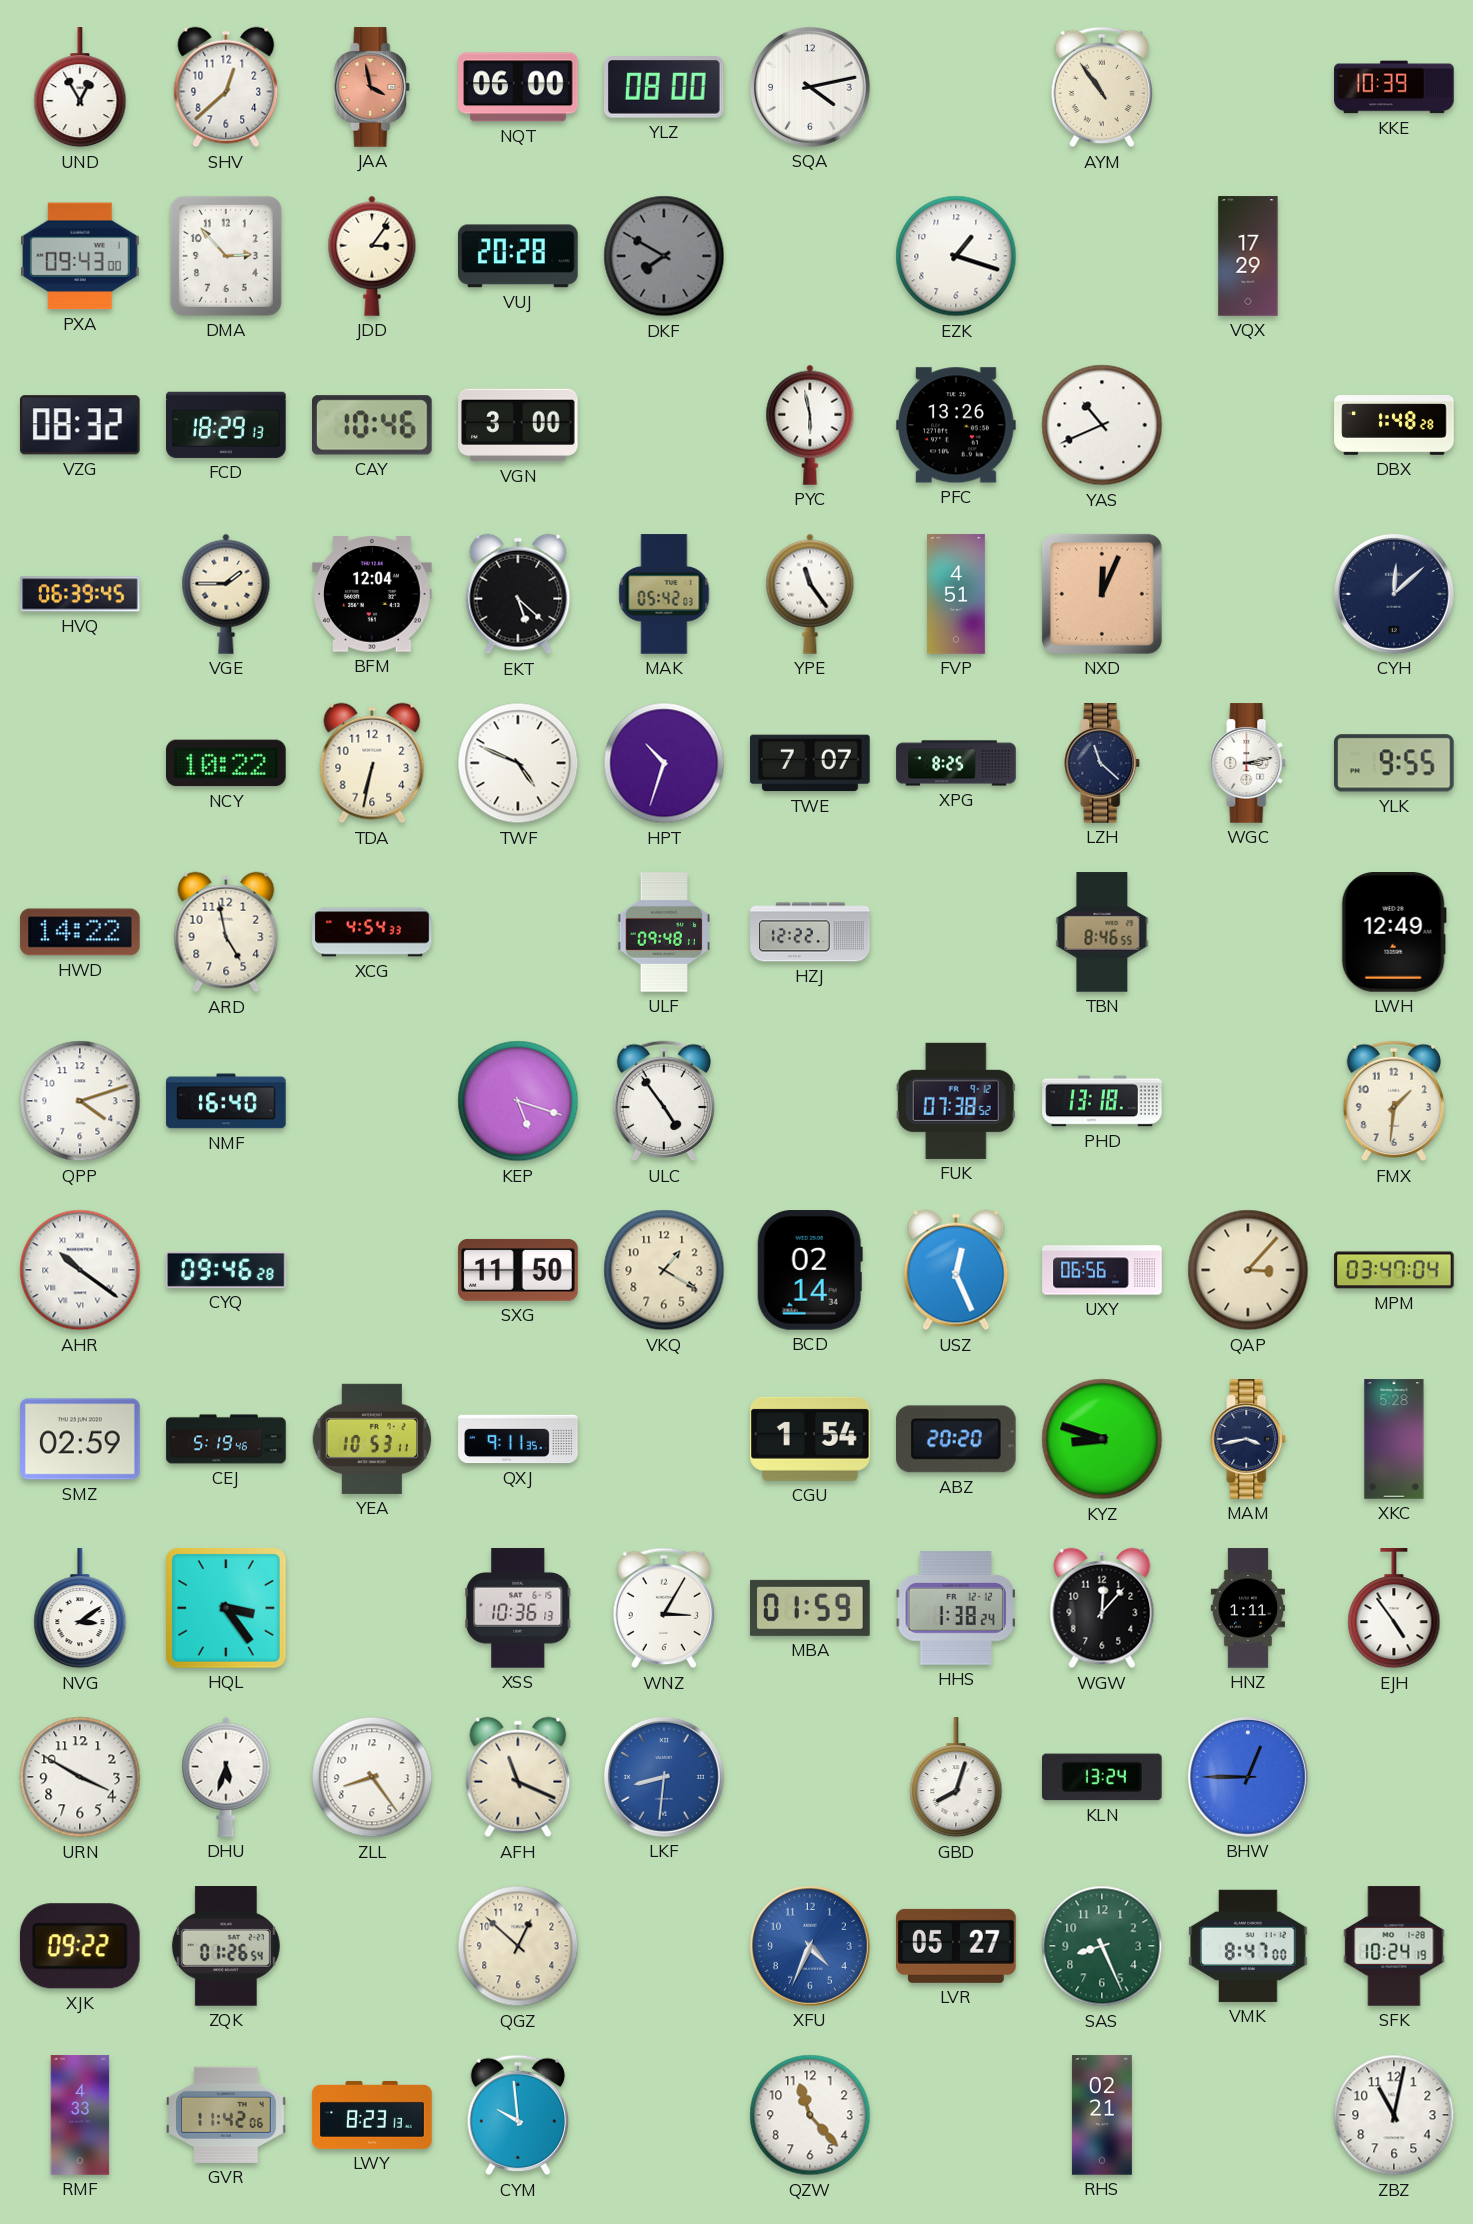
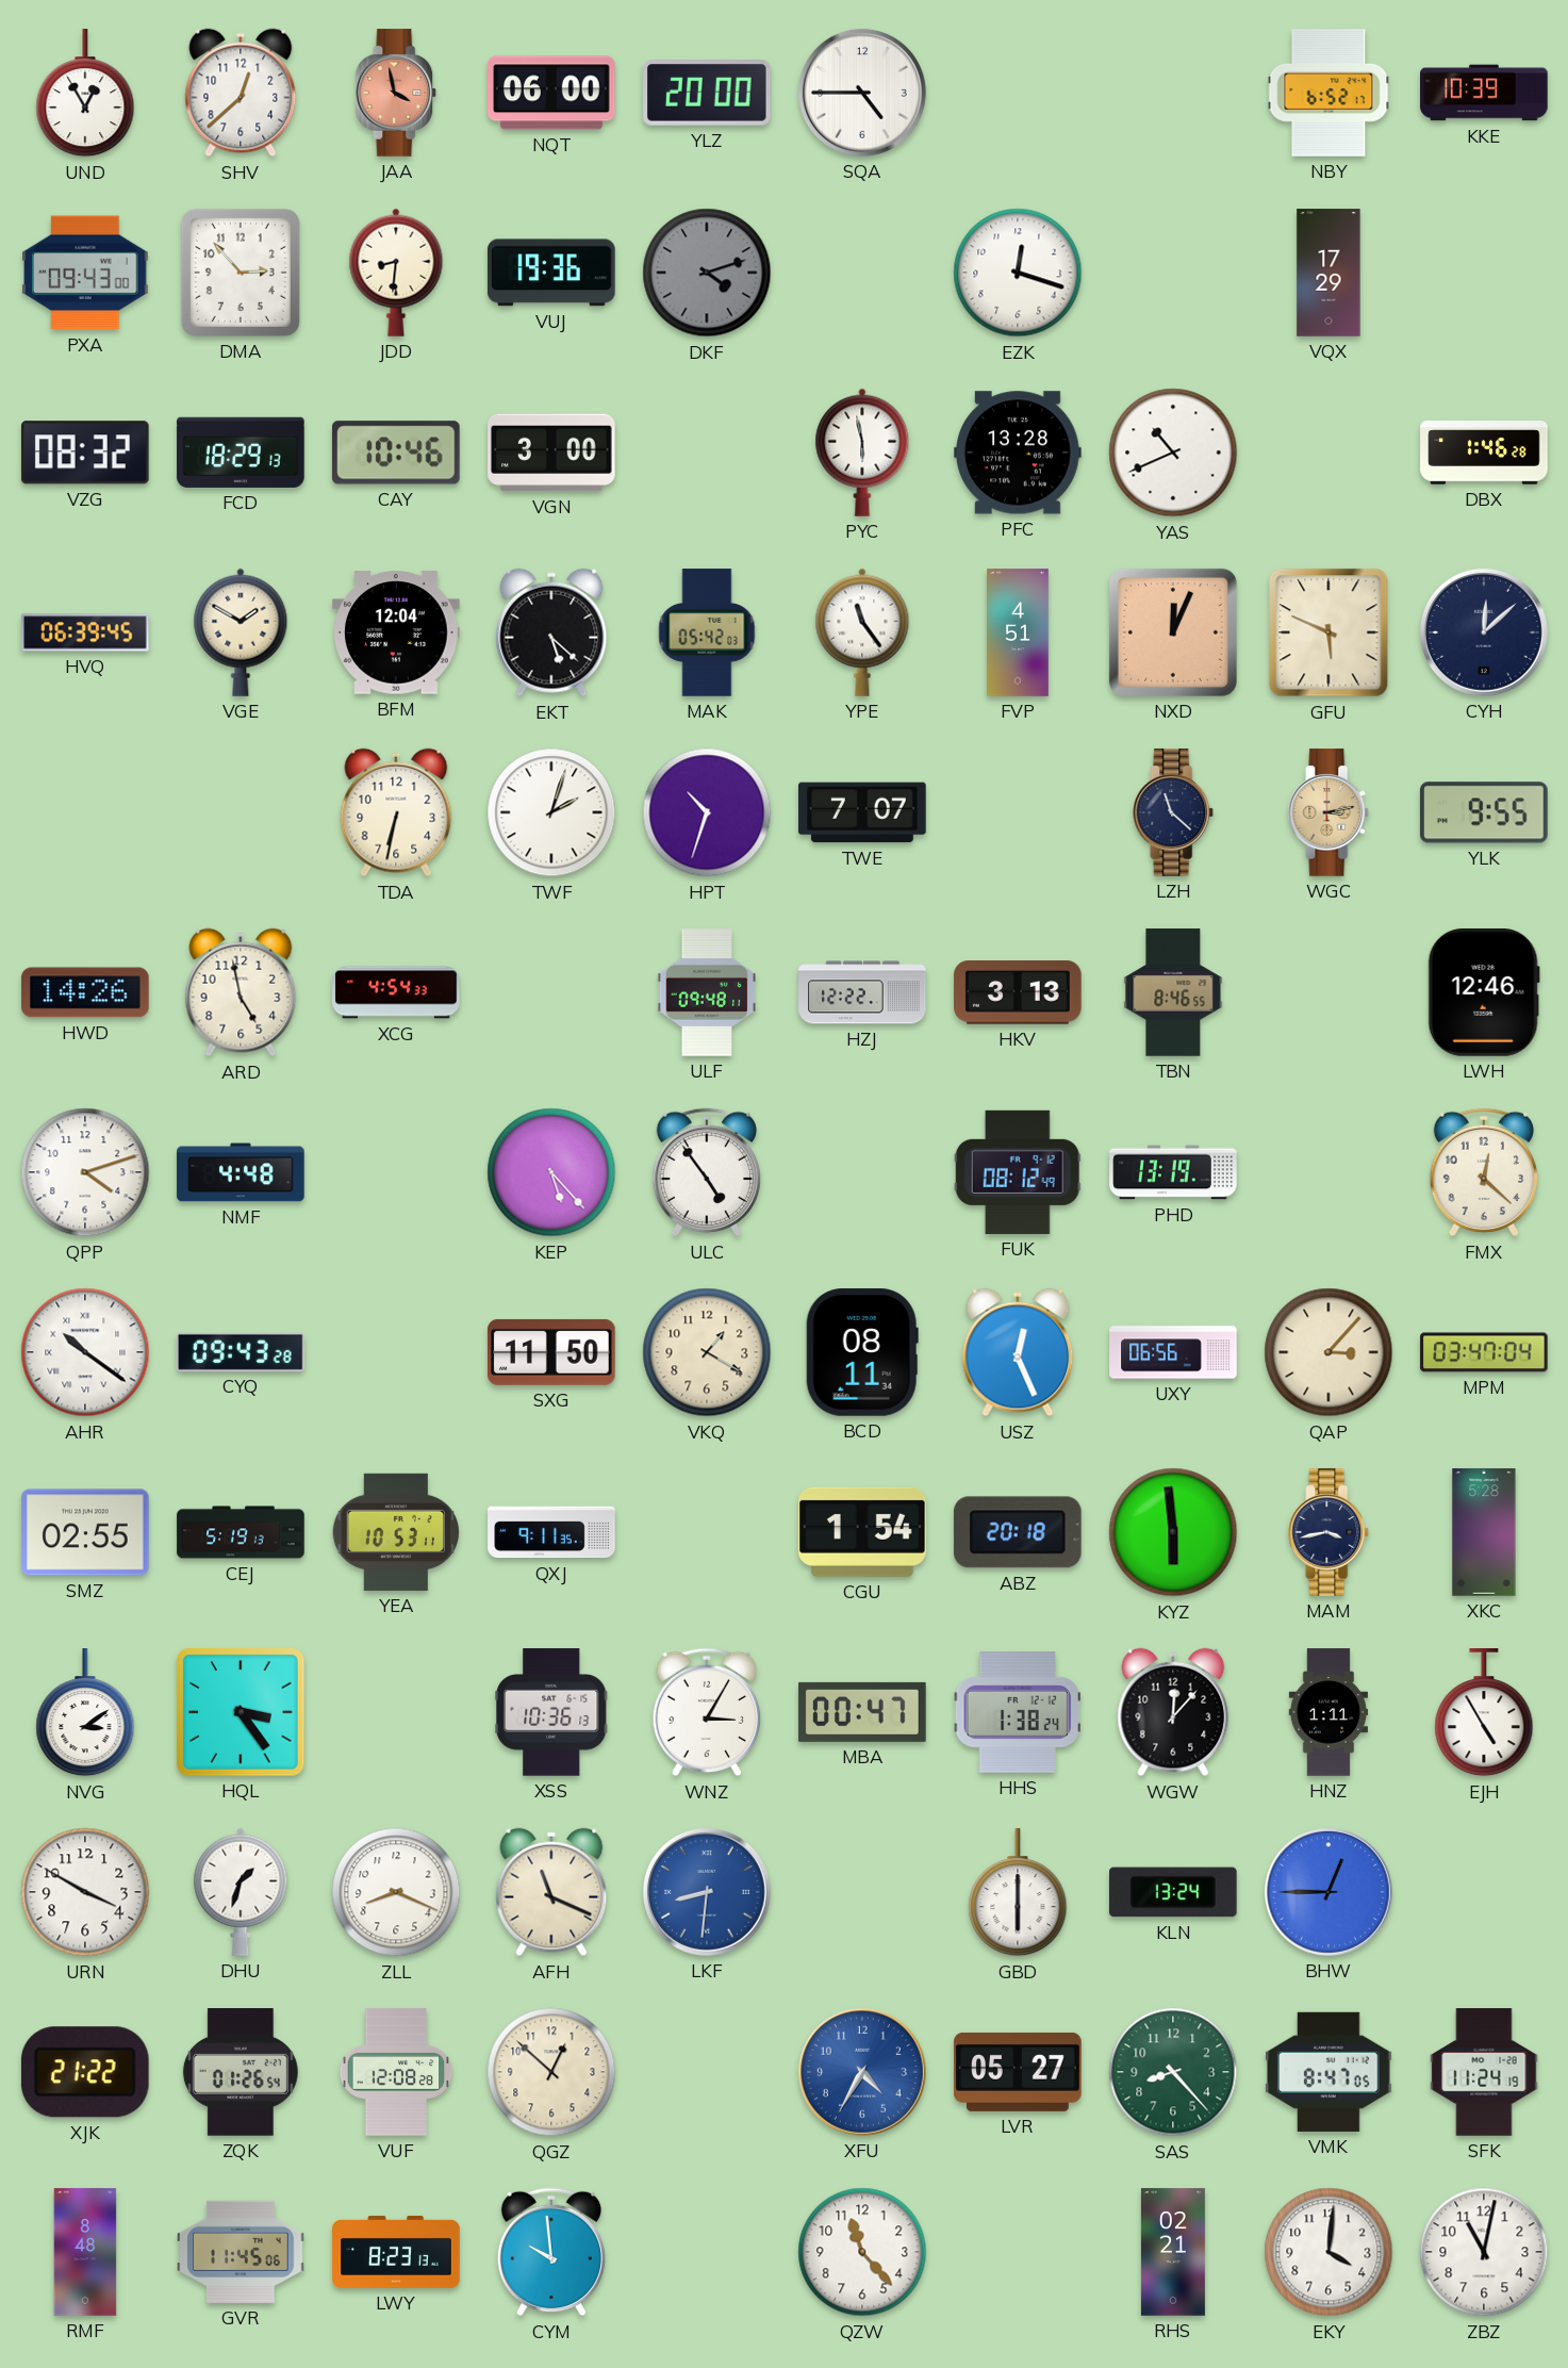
YLZ: 08:00 -> 20:00 (708, 94)
SQA: 4:13 -> 4:45 (862, 93)
AYM: 10:54 -> none (1101, 87)
NBY: none -> 6:52 (1328, 93)
JDD: 3:06 -> 8:31 (396, 273)
VUJ: 20:28 -> 19:36 (552, 273)
DKF: 7:50 -> 4:12 (707, 273)
EZK: 1:18 -> 12:18 (1018, 273)
PFC: 13:26 -> 13:28 (1018, 453)
DBX: 1:48 -> 1:46 (1484, 453)
VGE: 1:45 -> 1:50 (241, 632)
GFU: none -> 5:49 (1328, 632)
NCY: 10:22 -> none (227, 763)
TWF: 4:49 -> 2:03 (551, 812)
XPG: 8:25 -> none (956, 763)
WGC dial: white -> champagne (1328, 812)
HWD: 14:22 -> 14:26 (85, 992)
HKV: none -> 3:13 (1018, 992)
LWH: 12:49 -> 12:46 (1484, 993)
NMF: 16:40 -> 4:48 (241, 1172)
KEP: 5:18 -> 5:23 (551, 1172)
FUK: 07:38 -> 08:12 (1018, 1172)
PHD: 13:18 -> 13:19 (1173, 1172)
FMX: 1:31 -> 12:22 (1483, 1172)
CYQ: 09:46 -> 09:43 (242, 1352)
BCD: 02:14 -> 08:11 (862, 1352)
SMZ: 02:59 -> 02:55 (85, 1532)
CEJ: 5:19:46 -> 5:19:13 (241, 1532)
ABZ: 20:20 -> 20:18 (1018, 1532)
KYZ: 8:48 -> 5:59 (1173, 1532)
MBA: 01:59 -> 00:47 (862, 1712)
EJH: 4:54 -> 4:55 (1484, 1713)
DHU: 5:33 -> 1:33 (241, 1892)
ZLL: 8:24 -> 8:19 (396, 1892)
GBD: 8:03 -> 6:00 (1018, 1893)
XJK: 09:22 -> 21:22 (85, 2072)
VUF: none -> 12:08 (396, 2072)
XFU: 4:34 -> 4:35 (862, 2072)
SAS: 8:26 -> 8:23 (1173, 2072)
VMK: 8:47:00 -> 8:47:05 (1330, 2072)
SFK: 10:24 -> 11:24 (1484, 2072)
RMF: 4:33 -> 8:48 (85, 2252)
GVR: 11:42 -> 11:45 (241, 2252)
EKY: none -> 4:01 (1328, 2252)
